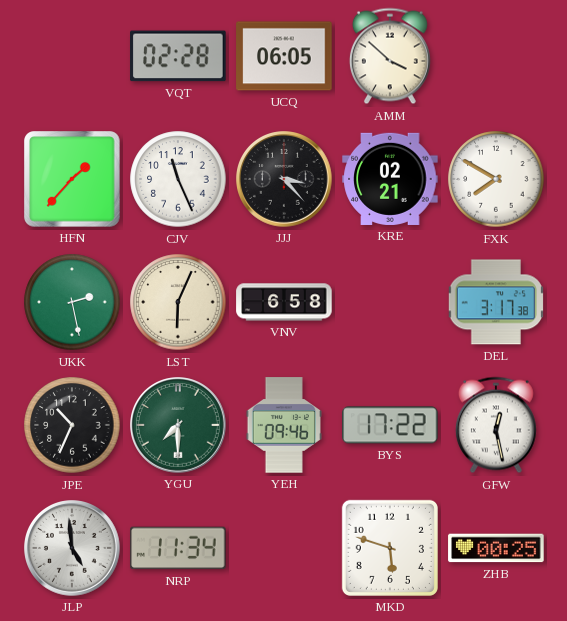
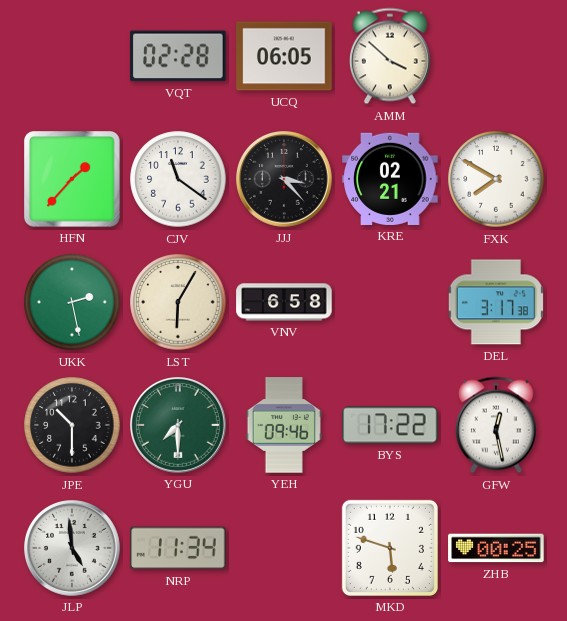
CJV: 11:26 -> 11:21 (178, 179)
LST: 6:04 -> 6:05 (178, 302)
JPE: 10:34 -> 10:30 (72, 425)
